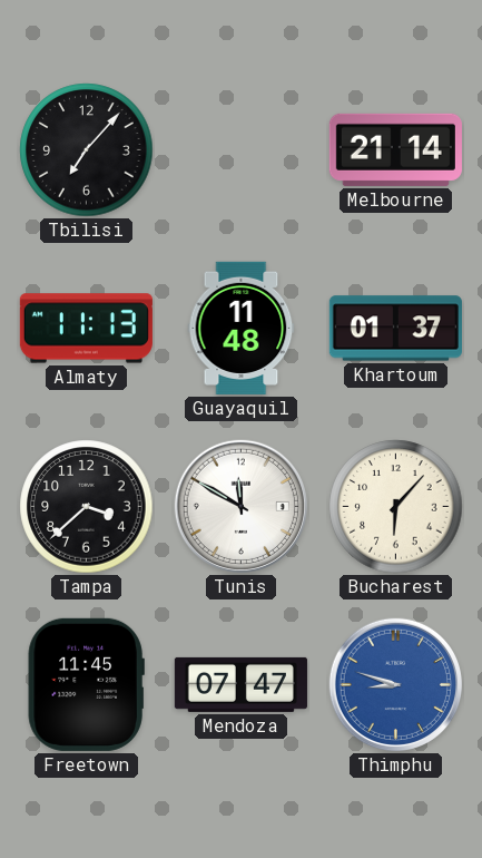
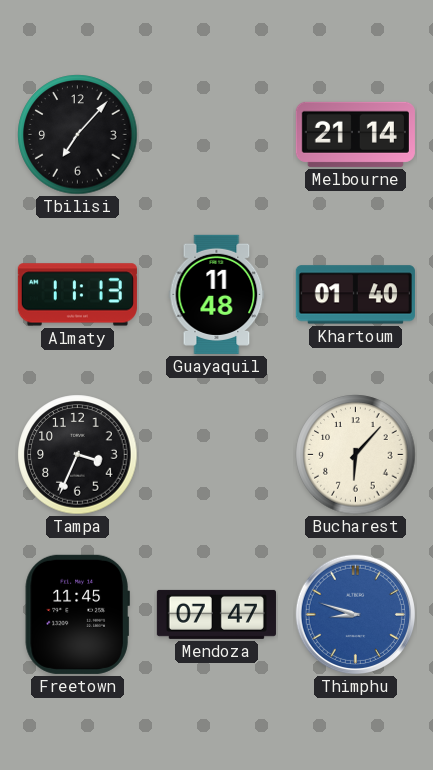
Khartoum: 01:37 -> 01:40 (355, 295)
Tampa: 3:38 -> 3:34 (78, 455)
Tunis: 11:50 -> none (240, 506)
